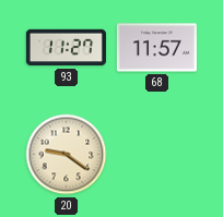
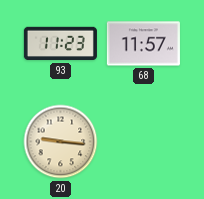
93: 11:27 -> 11:23 (60, 44)
20: 9:21 -> 9:16 (61, 142)
